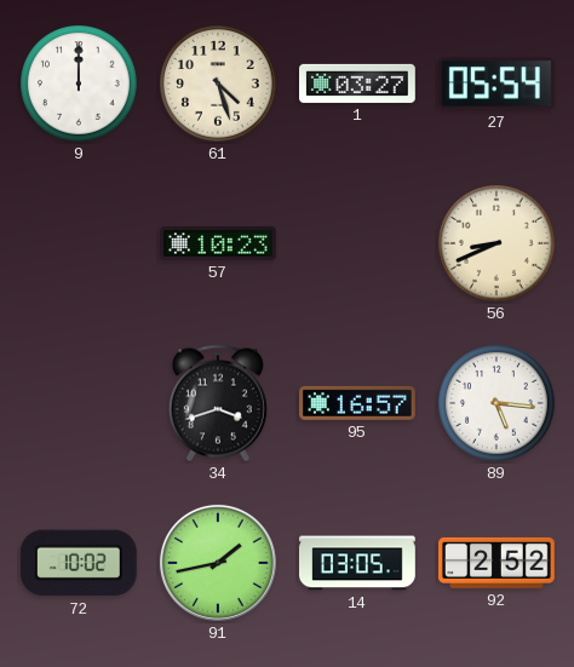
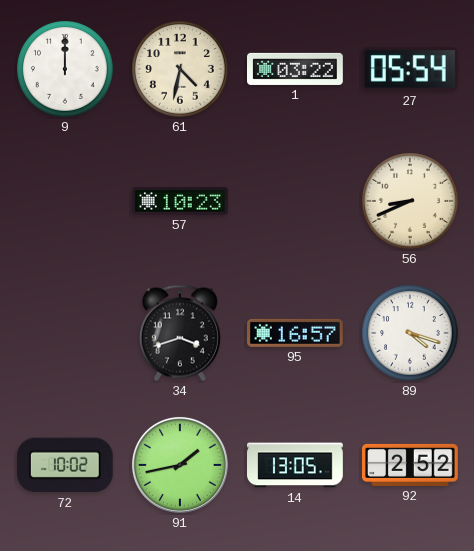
61: 4:27 -> 4:32 (180, 69)
1: 03:27 -> 03:22 (296, 69)
89: 5:16 -> 4:18 (410, 333)
14: 03:05 -> 13:05 (295, 465)
